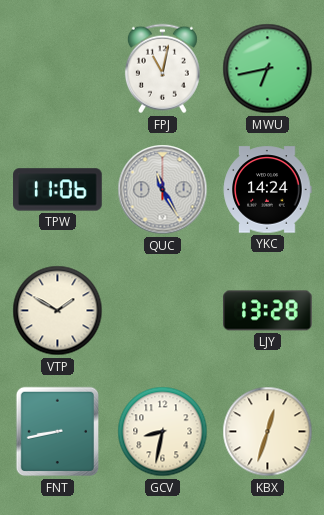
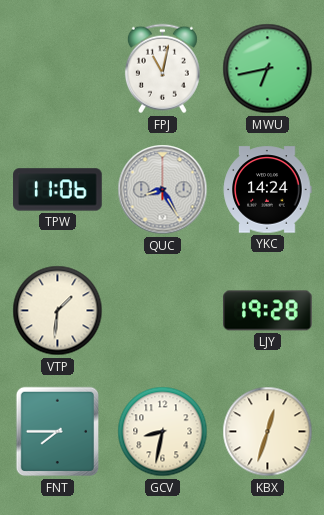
QUC: 11:25 -> 8:25 (163, 190)
VTP: 1:50 -> 1:31 (58, 311)
LJY: 13:28 -> 19:28 (268, 311)
FNT: 8:43 -> 7:45 (58, 432)
